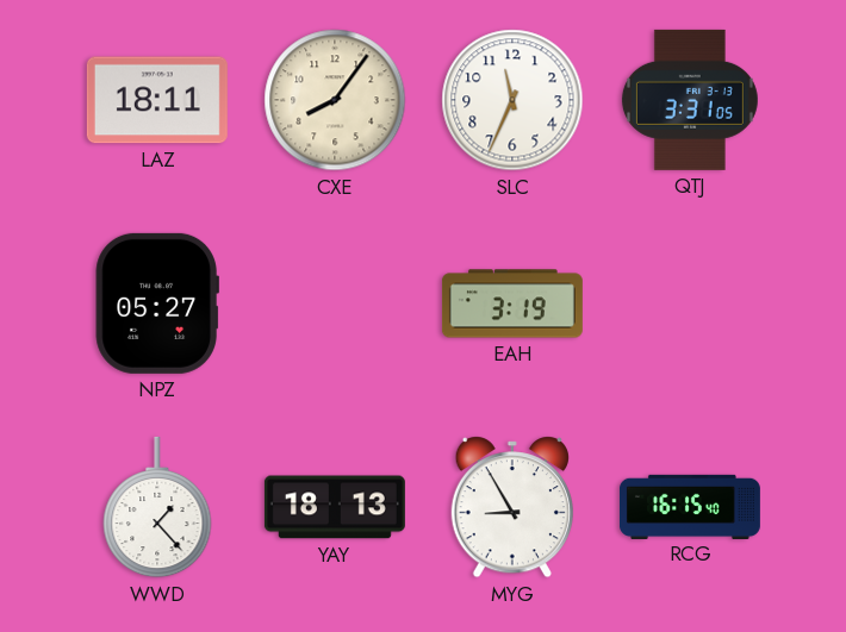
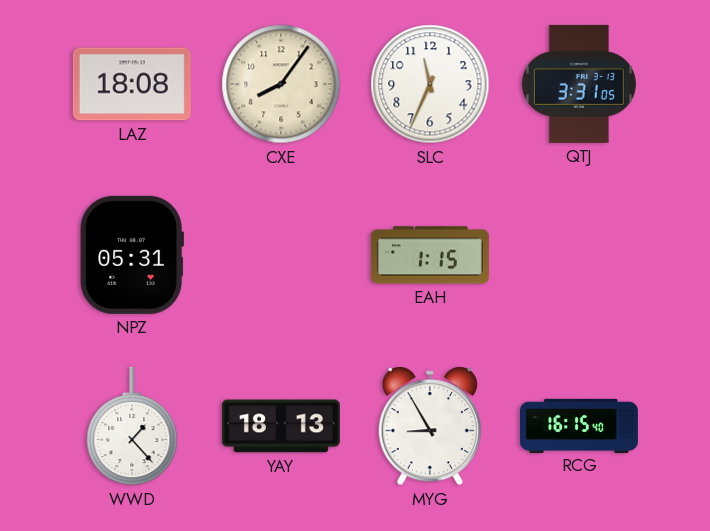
LAZ: 18:11 -> 18:08 (132, 84)
NPZ: 05:27 -> 05:31 (132, 255)
EAH: 3:19 -> 1:15 (430, 255)
